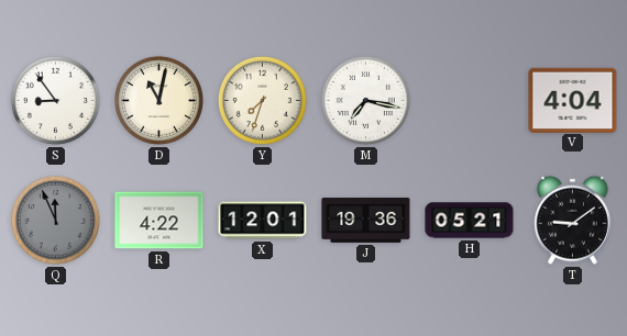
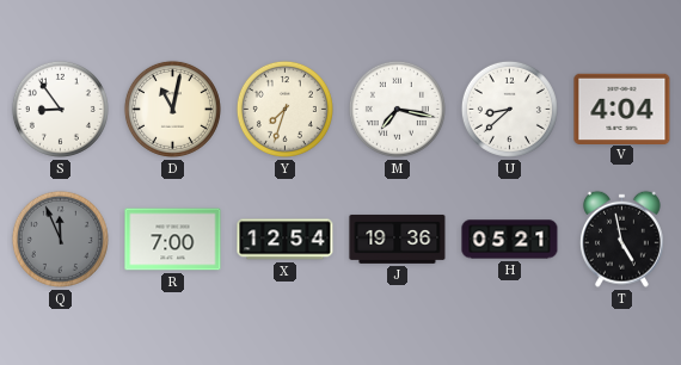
U: none -> 8:38 (509, 109)
R: 4:22 -> 7:00 (173, 240)
X: 12:01 -> 12:54 (286, 240)
T: 9:09 -> 4:58 (621, 239)
